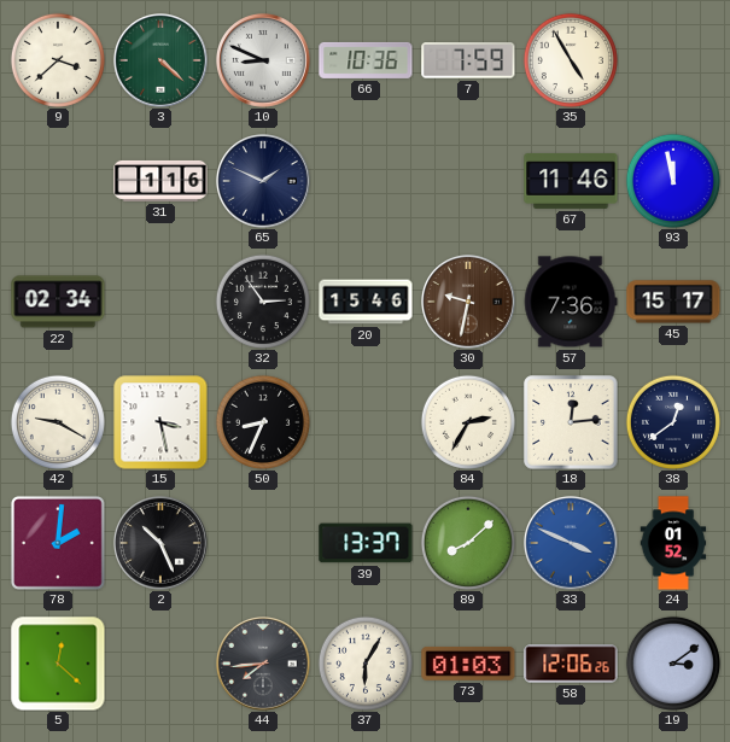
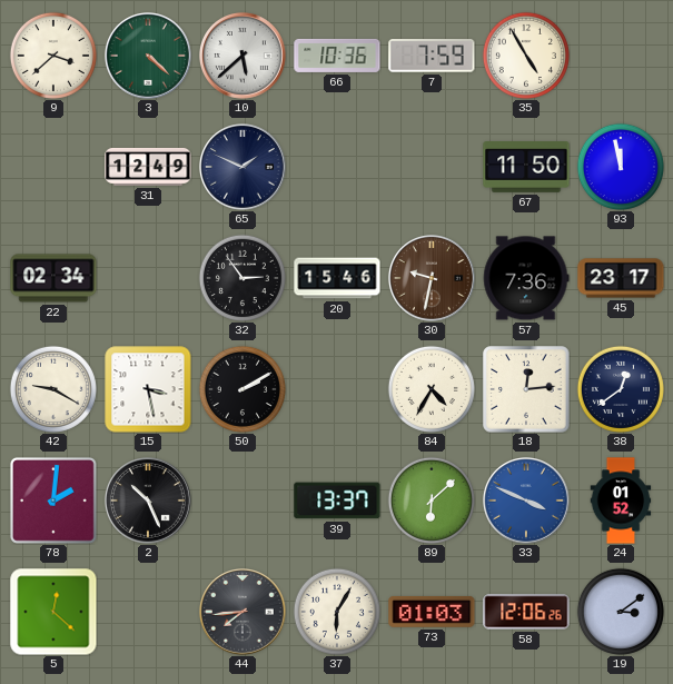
10: 8:49 -> 5:38 (244, 57)
31: 1:16 -> 12:49 (148, 167)
67: 11:46 -> 11:50 (526, 168)
45: 15:17 -> 23:17 (621, 278)
50: 8:34 -> 2:10 (243, 389)
84: 2:35 -> 4:35 (432, 389)
89: 8:08 -> 6:08 (432, 500)
